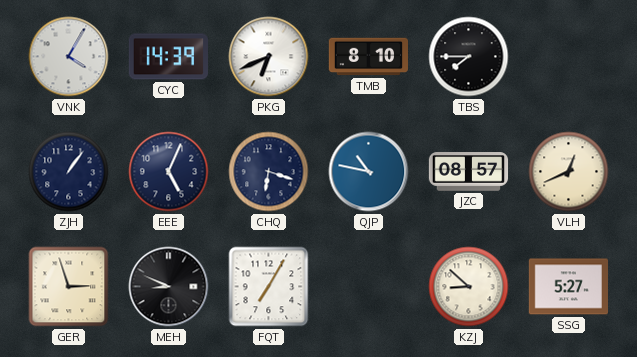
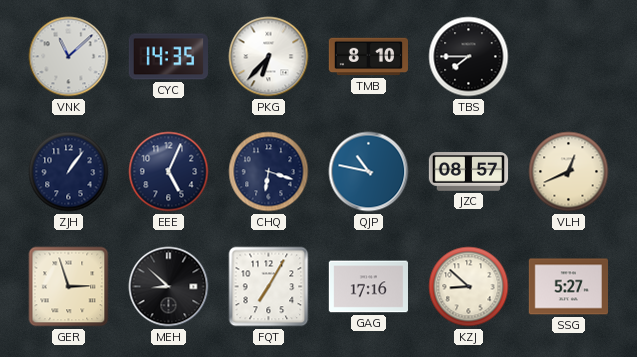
VNK: 4:05 -> 11:08 (69, 57)
CYC: 14:39 -> 14:35 (168, 57)
PKG: 6:41 -> 6:37 (269, 57)
MEH: 8:49 -> 8:52 (169, 287)
GAG: none -> 17:16 (368, 287)
